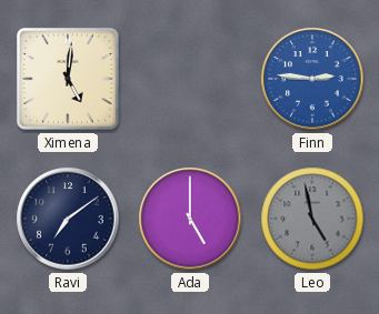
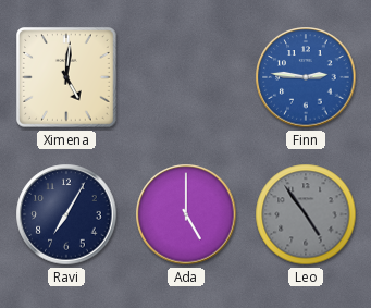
Ravi: 7:09 -> 7:05 (66, 214)
Leo: 4:58 -> 4:54 (306, 214)
